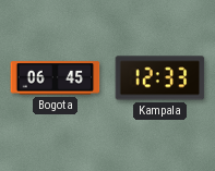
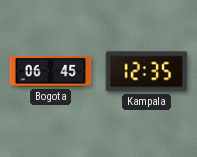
Kampala: 12:33 -> 12:35 (147, 72)
